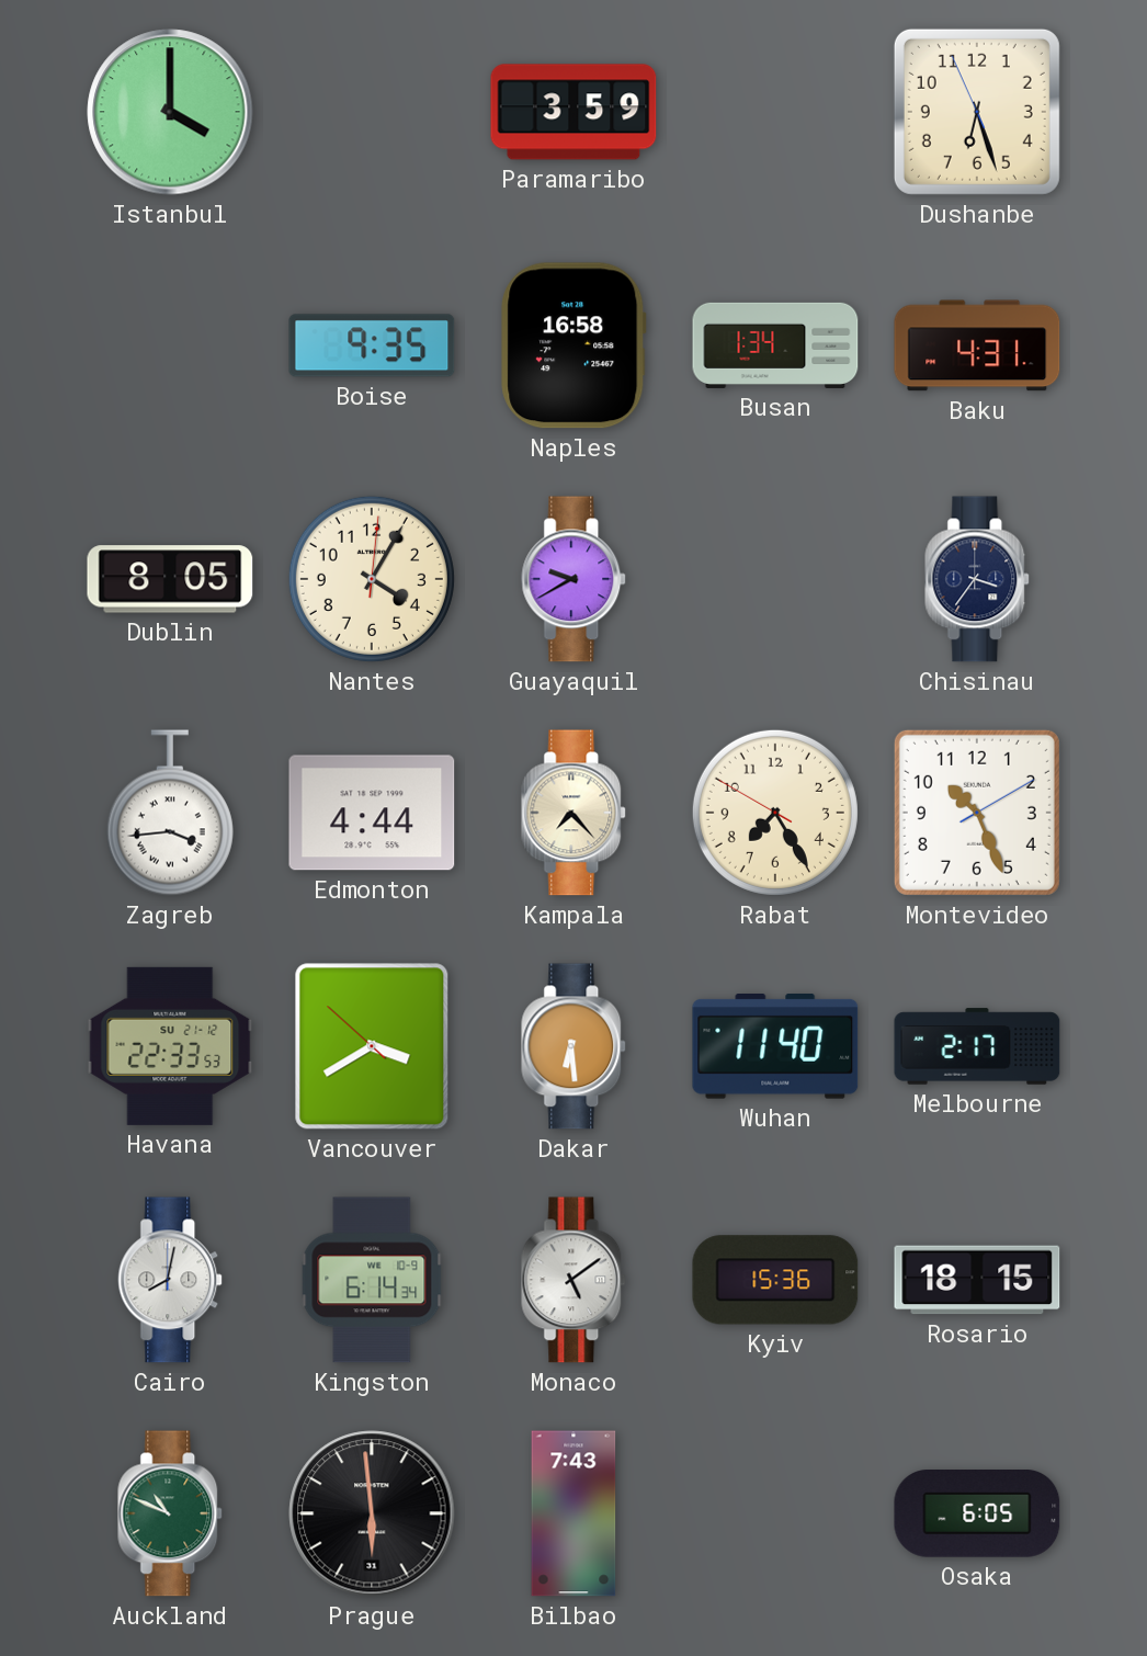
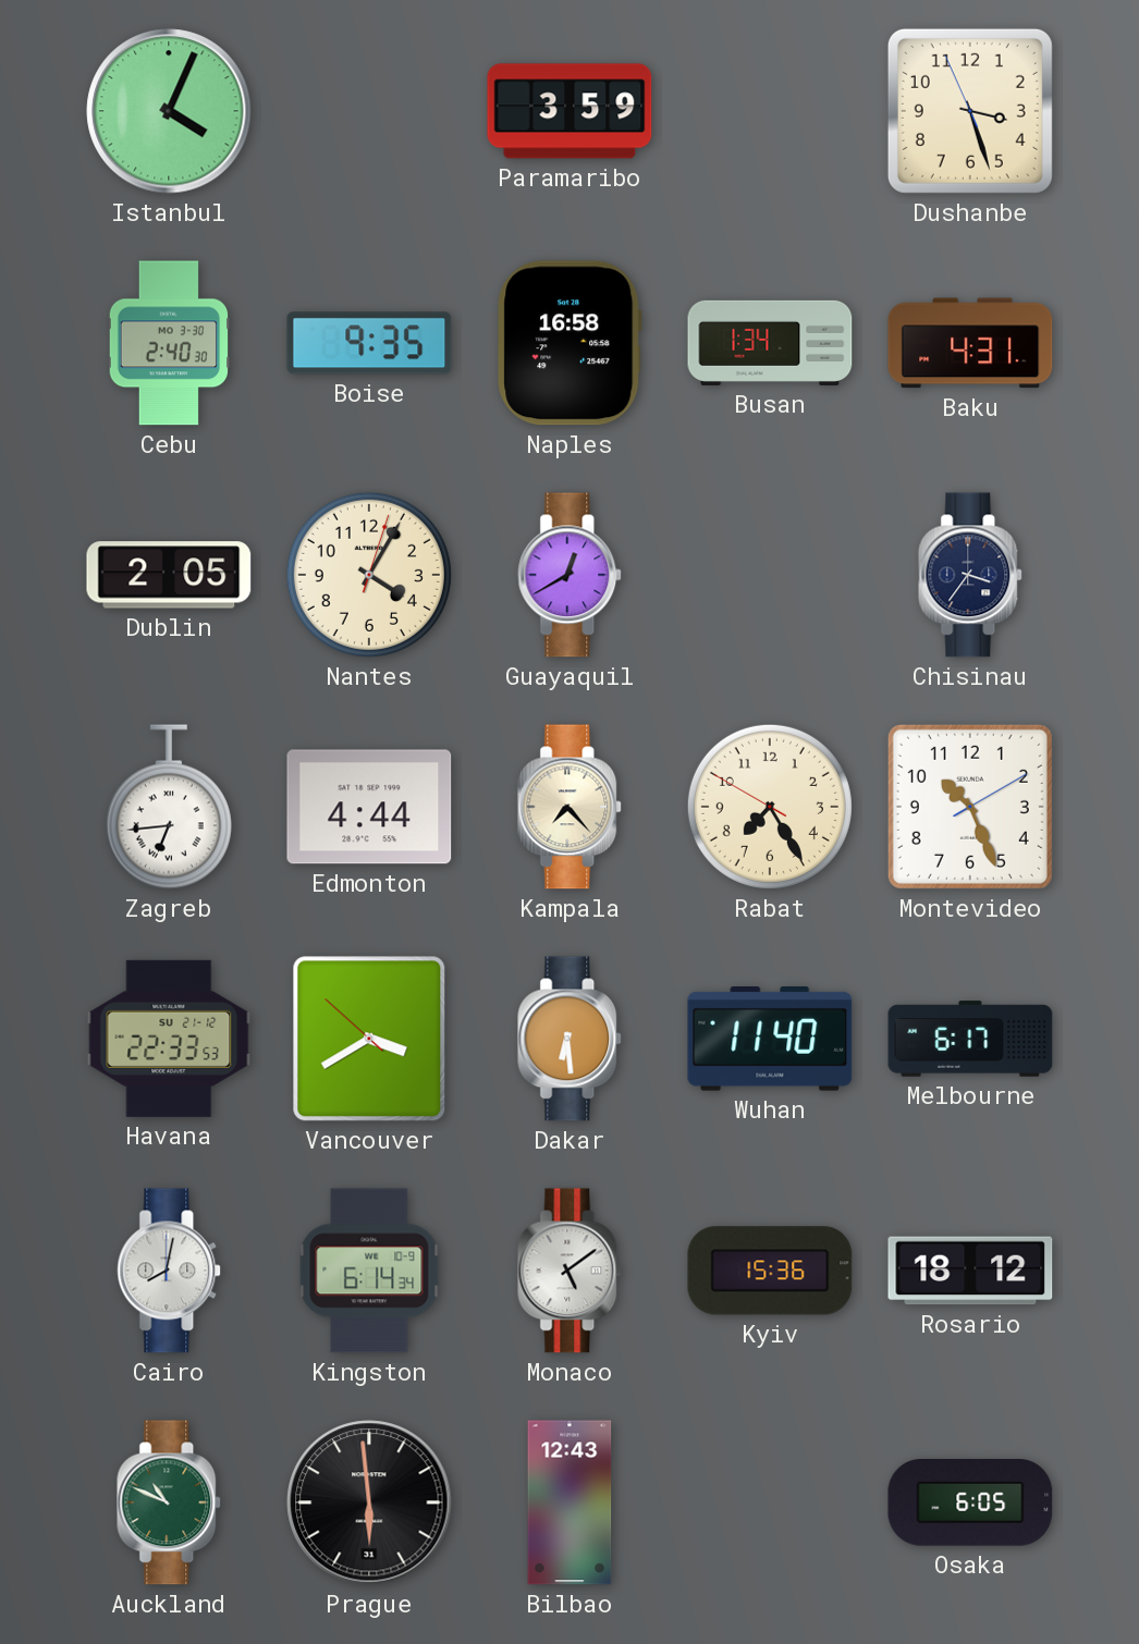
Istanbul: 4:00 -> 4:04 (169, 111)
Dushanbe: 6:26 -> 3:26 (970, 111)
Cebu: none -> 2:40 (169, 343)
Dublin: 8:05 -> 2:05 (169, 575)
Nantes: 4:05:01 -> 4:05:03 (369, 575)
Guayaquil: 9:40 -> 12:40 (571, 575)
Zagreb: 3:44 -> 6:44 (169, 807)
Melbourne: 2:17 -> 6:17 (970, 1039)
Rosario: 18:15 -> 18:12 (970, 1271)
Bilbao: 7:43 -> 12:43 (569, 1502)
